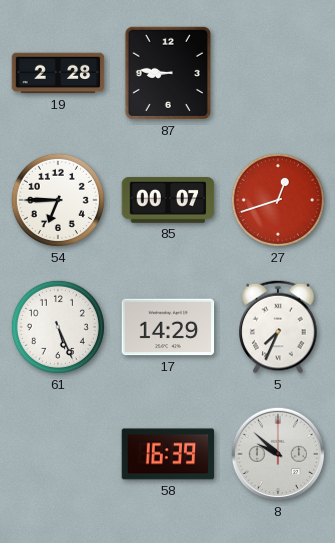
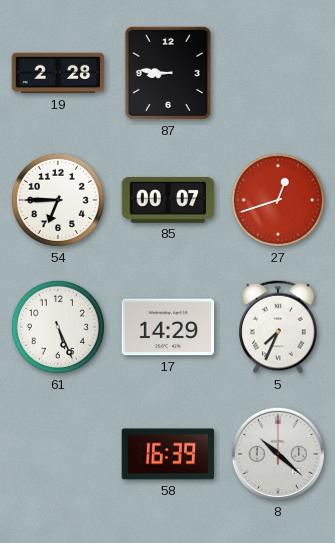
8: 9:52 -> 10:22 (278, 454)
